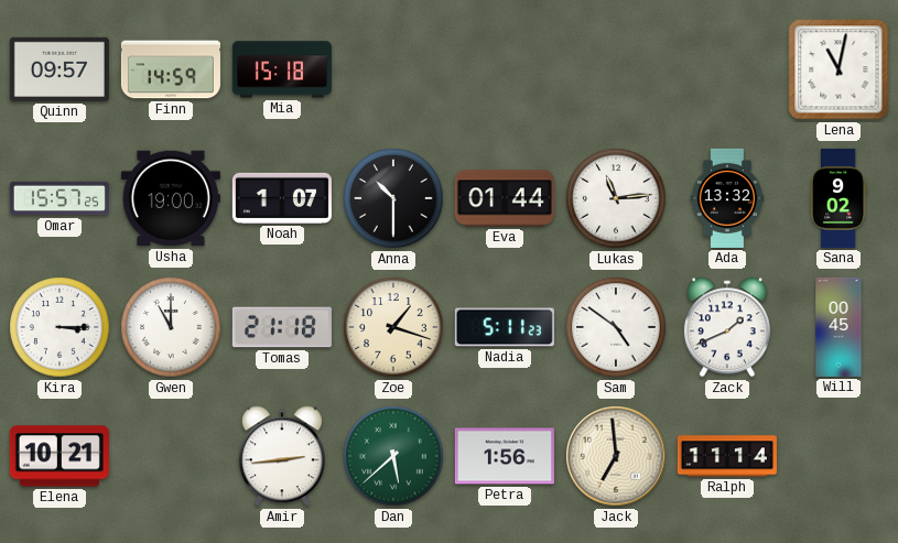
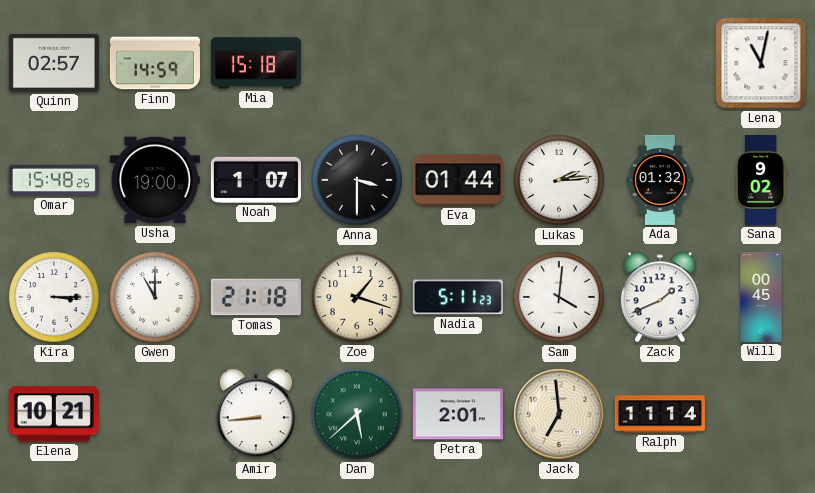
Quinn: 09:57 -> 02:57 (54, 63)
Omar: 15:57 -> 15:48 (54, 180)
Anna: 10:30 -> 3:30 (357, 180)
Lukas: 11:14 -> 2:14 (559, 180)
Ada: 13:32 -> 01:32 (660, 180)
Sam: 4:51 -> 4:01 (559, 297)
Amir: 2:44 -> 8:44 (256, 414)
Petra: 1:56 -> 2:01 (458, 414)
